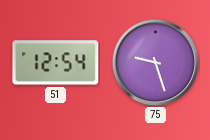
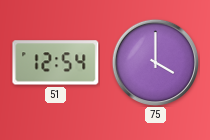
75: 9:27 -> 4:00 (155, 62)
